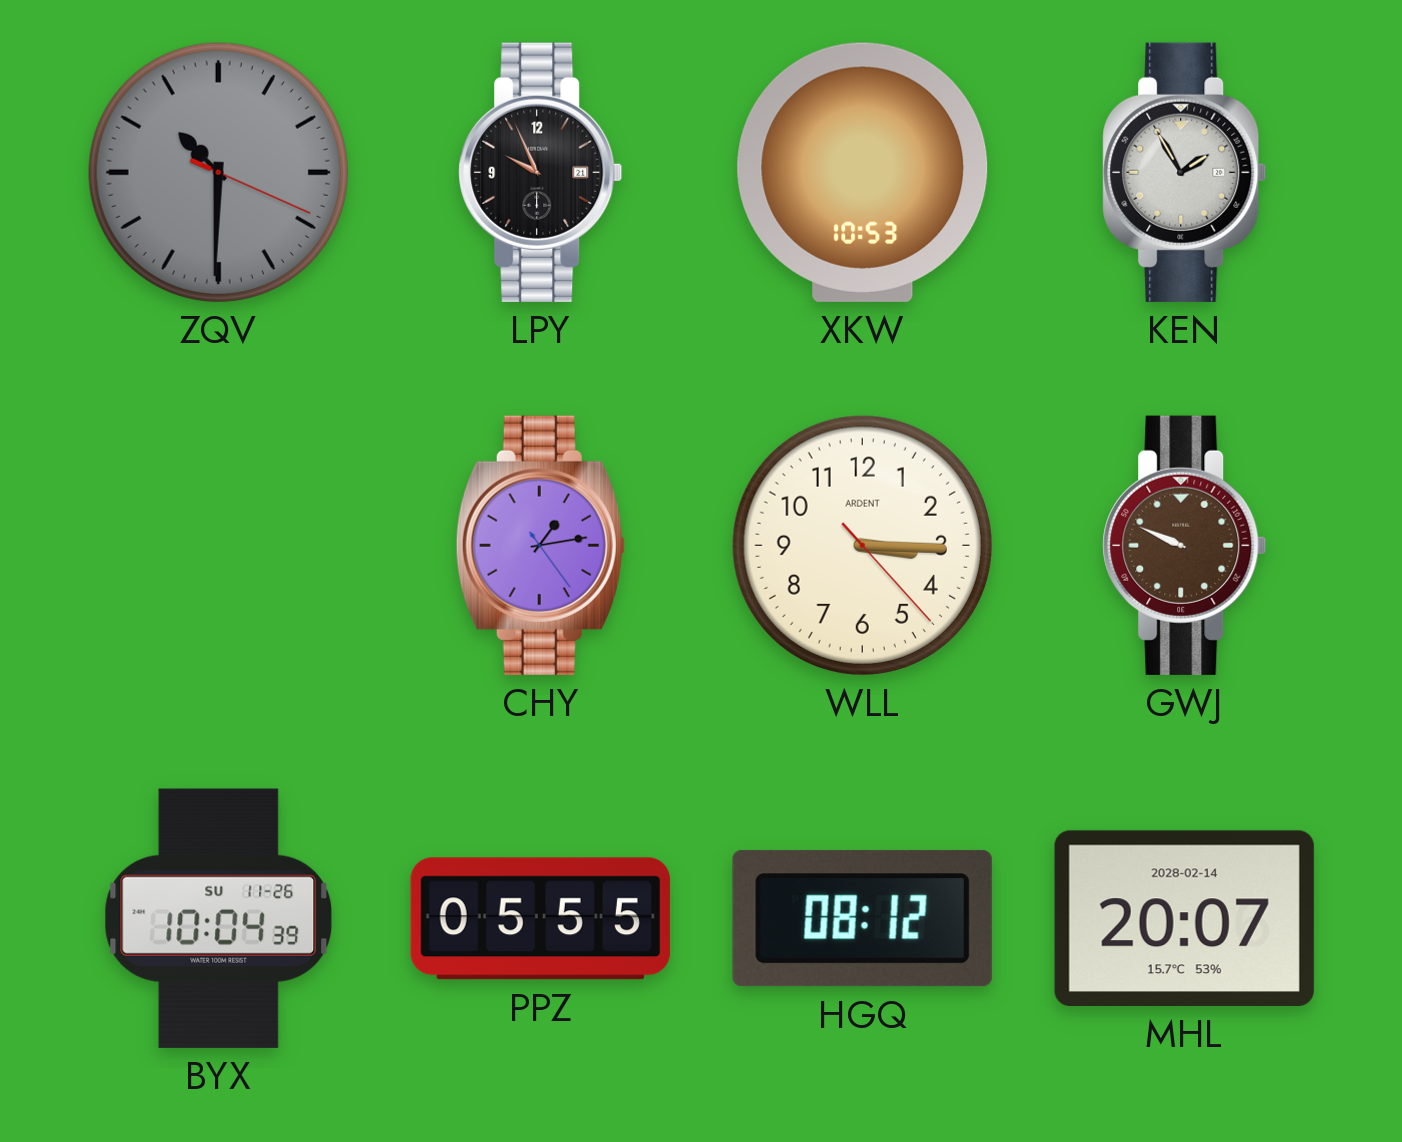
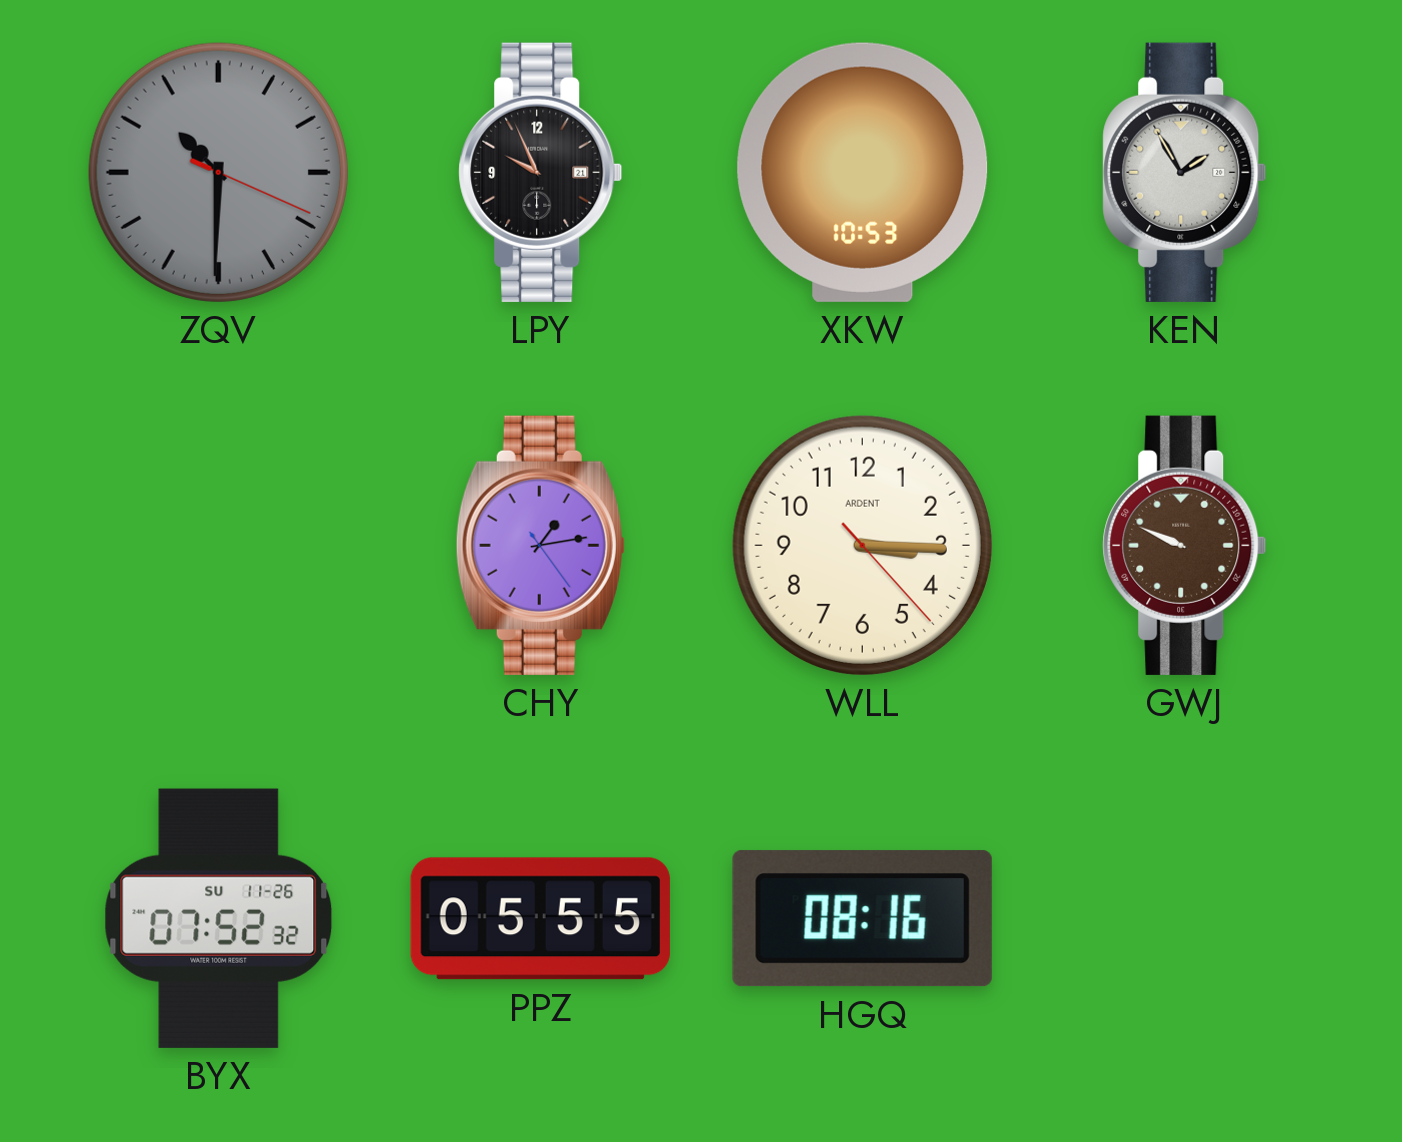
BYX: 10:04 -> 07:52 (219, 918)
HGQ: 08:12 -> 08:16 (862, 919)
MHL: 20:07 -> none (1184, 918)
